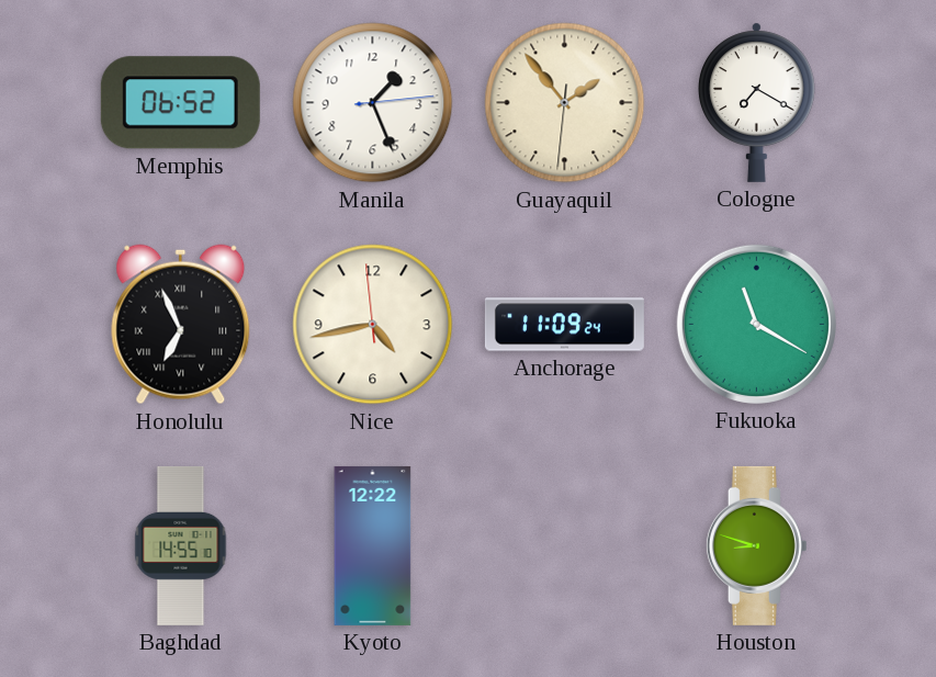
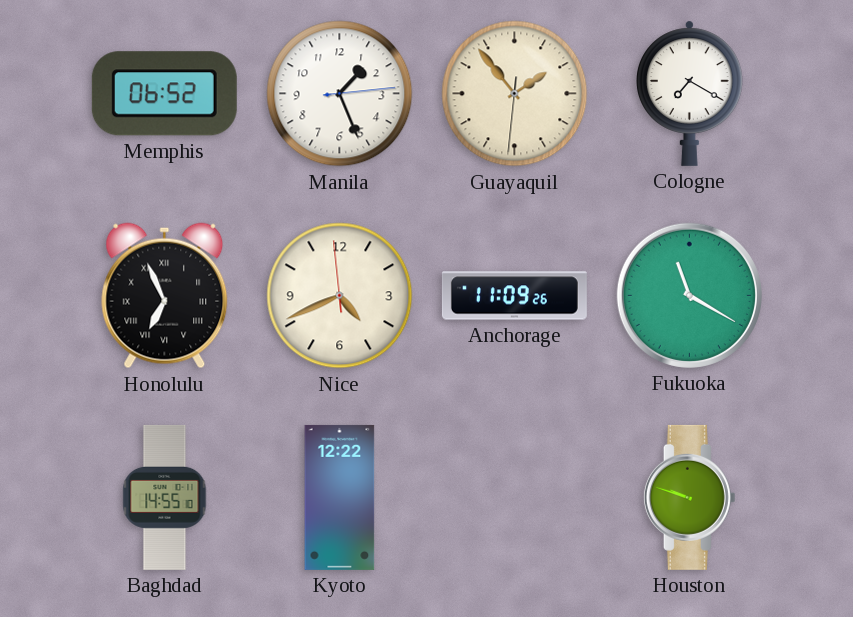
Nice: 4:42 -> 4:40 (340, 296)
Anchorage: 11:09:24 -> 11:09:26 (514, 296)
Houston: 8:48 -> 9:48 (689, 497)
